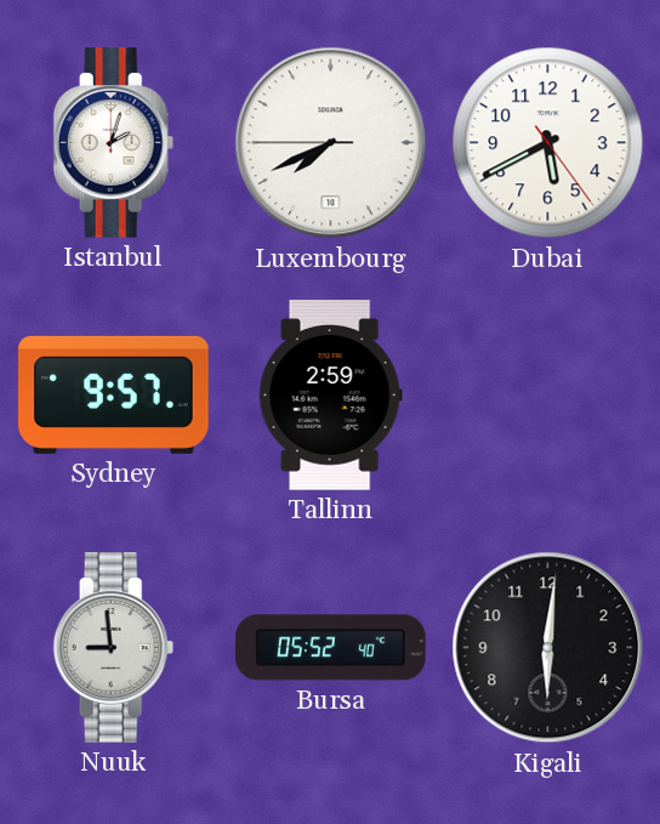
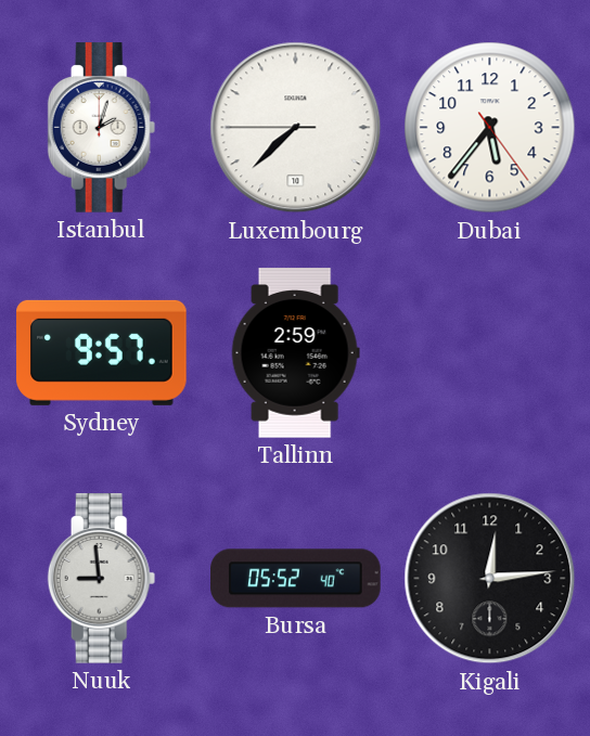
Luxembourg: 7:40 -> 7:37 (296, 128)
Dubai: 5:40 -> 5:36 (490, 128)
Kigali: 6:01 -> 12:14 (490, 579)
